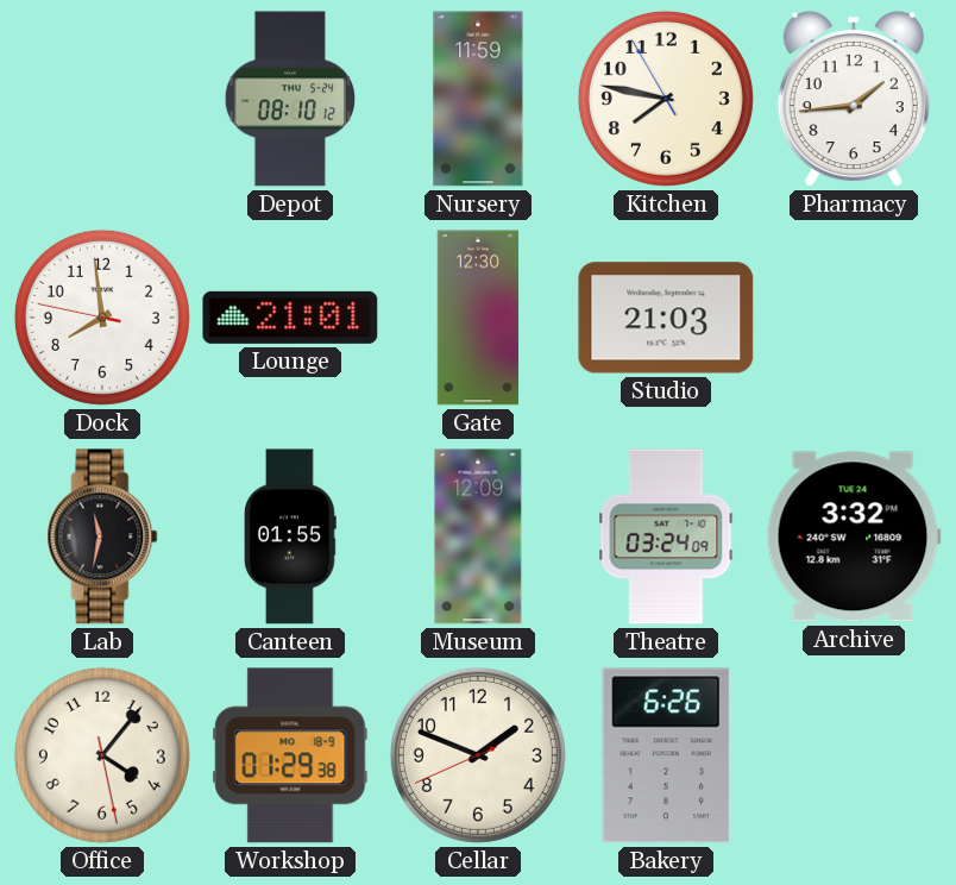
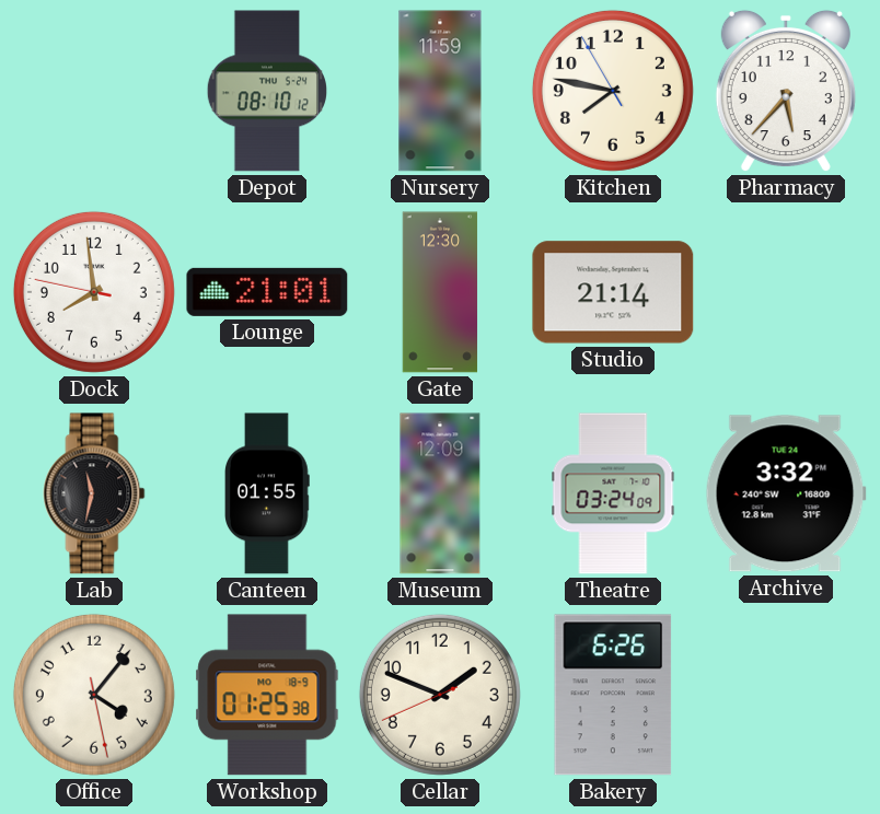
Pharmacy: 1:44 -> 5:37 (786, 91)
Studio: 21:03 -> 21:14 (613, 292)
Workshop: 01:29 -> 01:25 (267, 695)
